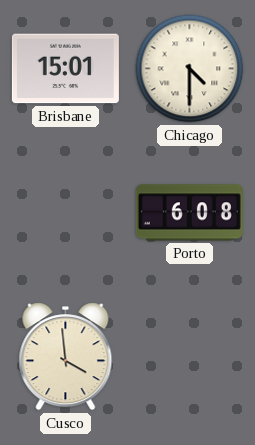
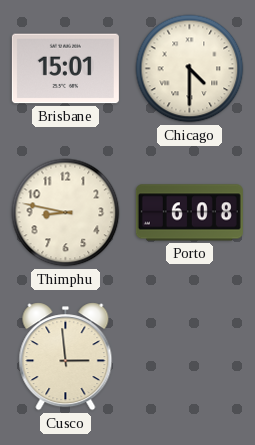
Thimphu: none -> 8:47 (66, 213)
Cusco: 3:59 -> 2:59 (66, 357)
